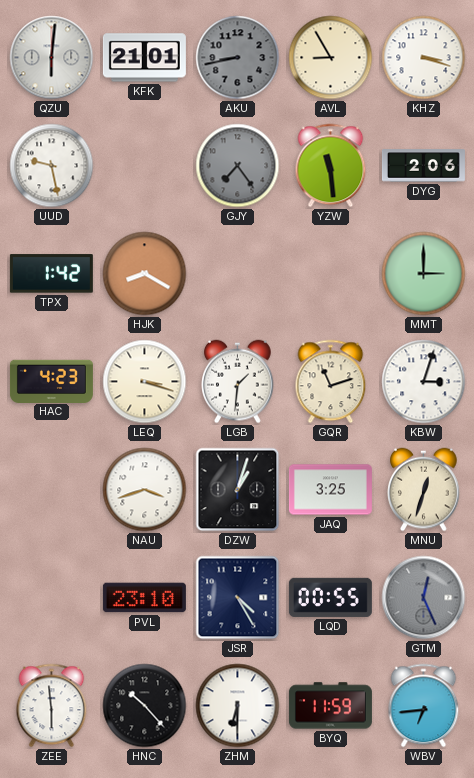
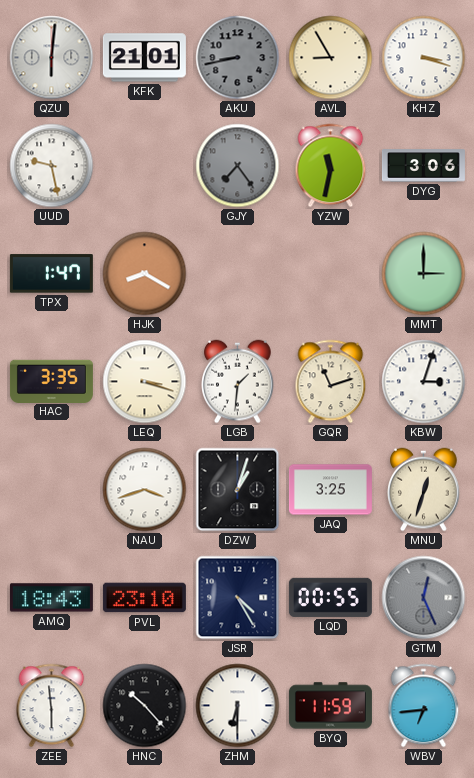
YZW: 11:29 -> 11:32 (331, 166)
DYG: 2:06 -> 3:06 (423, 166)
TPX: 1:42 -> 1:47 (51, 274)
HAC: 4:23 -> 3:35 (51, 381)
AMQ: none -> 18:43 (51, 598)
